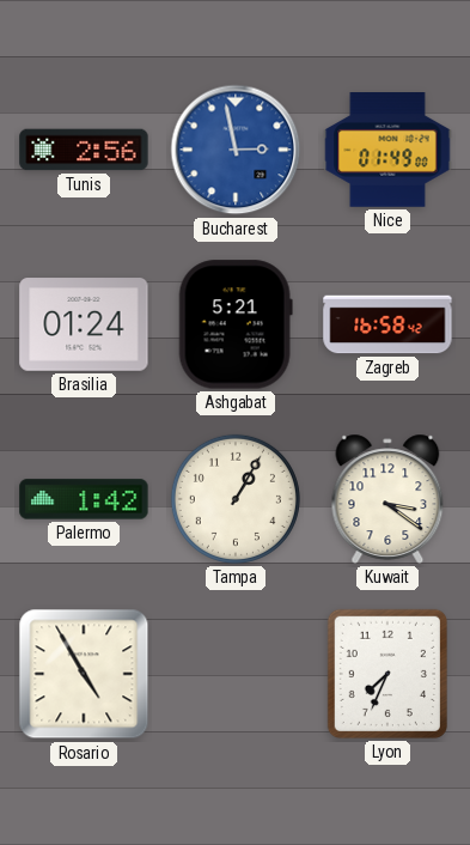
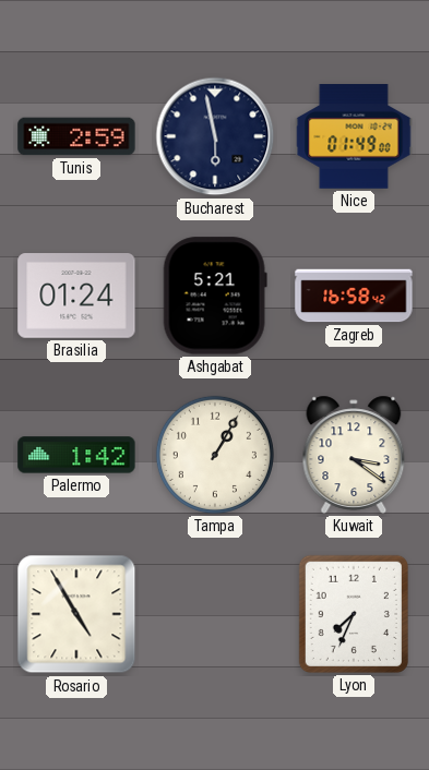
Tunis: 2:56 -> 2:59 (76, 136)
Bucharest: 2:58 -> 5:58 (215, 136)
Bucharest dial: blue -> navy (215, 136)
